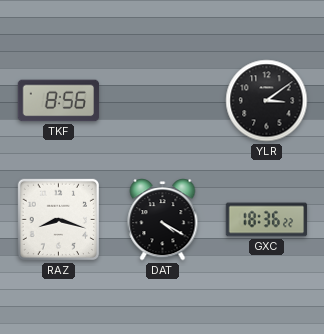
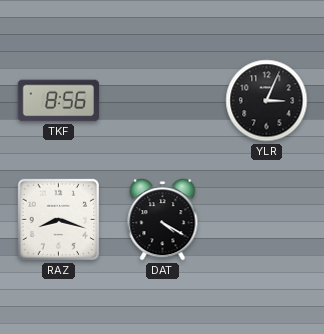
YLR: 3:09 -> 3:04 (267, 101)
GXC: 18:36 -> none (267, 220)
